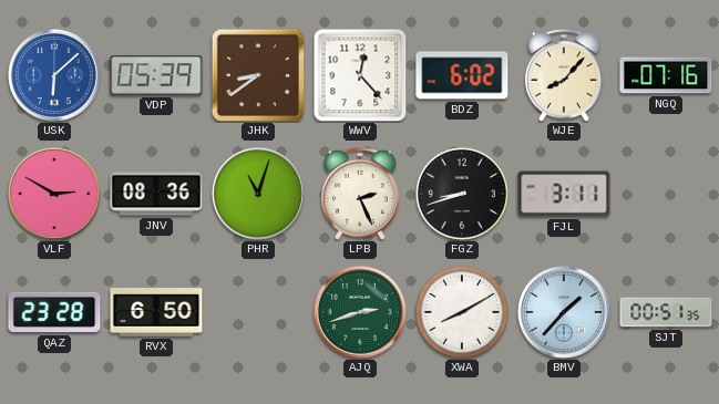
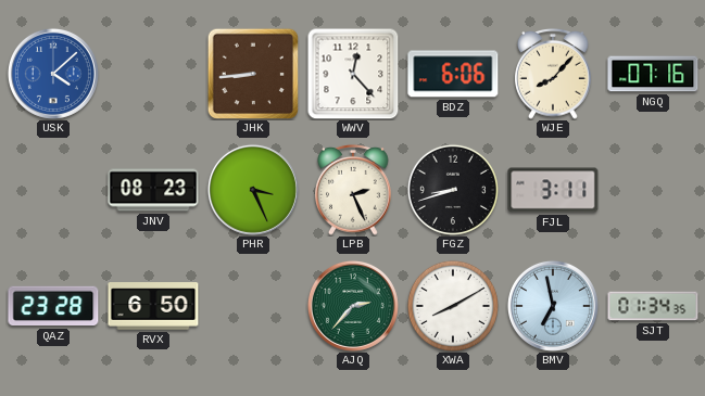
USK: 6:08 -> 4:08 (53, 74)
VDP: 05:39 -> none (156, 76)
JHK: 8:39 -> 8:44 (252, 74)
BDZ: 6:02 -> 6:06 (453, 74)
VLF: 2:50 -> none (54, 194)
JNV: 08:36 -> 08:23 (153, 190)
PHR: 11:03 -> 3:26 (253, 190)
AJQ: 2:42 -> 2:37 (353, 306)
BMV: 1:37 -> 6:58 (553, 306)
SJT: 00:51 -> 01:34 (653, 306)
